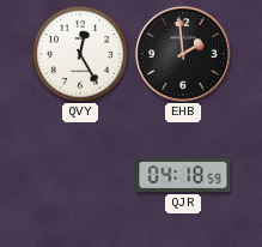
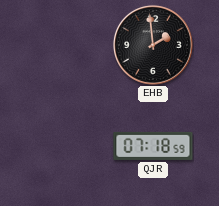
QVY: 12:25 -> none (80, 54)
QJR: 04:18 -> 07:18 (153, 146)
